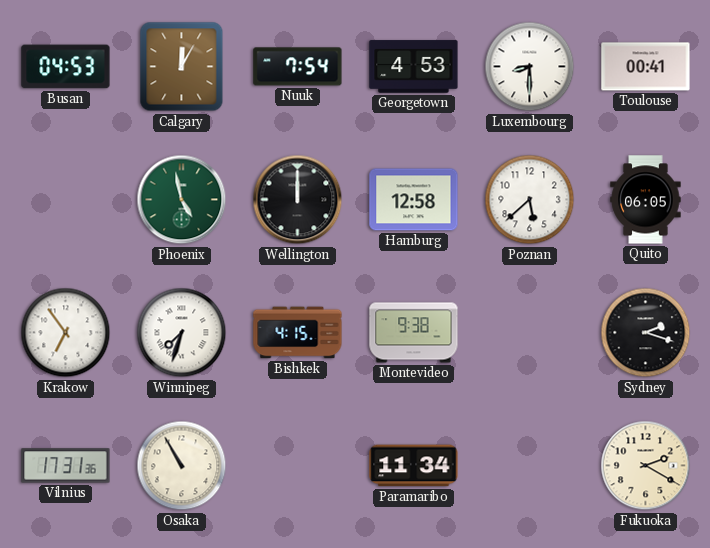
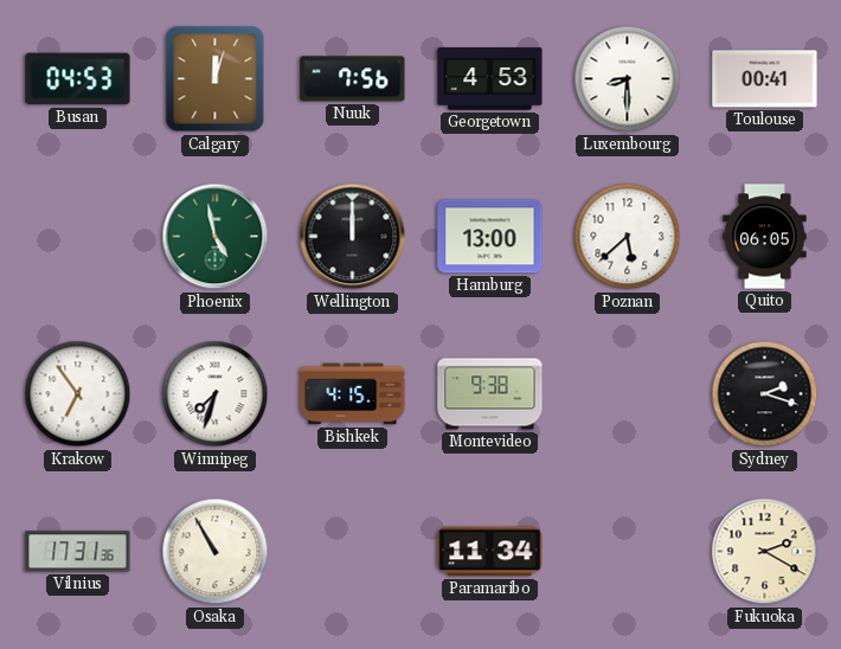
Calgary: 12:05 -> 12:03 (216, 79)
Nuuk: 7:54 -> 7:56 (353, 79)
Hamburg: 12:58 -> 13:00 (490, 237)
